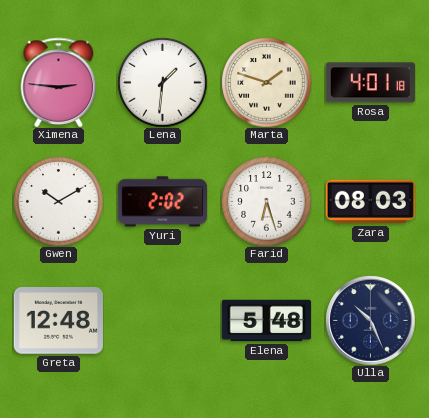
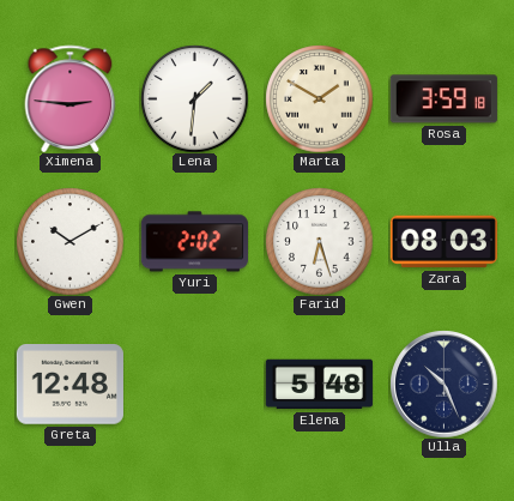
Marta: 1:48 -> 1:50 (319, 98)
Rosa: 4:01 -> 3:59 (443, 99)
